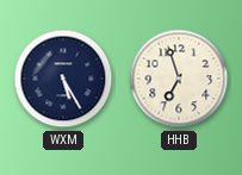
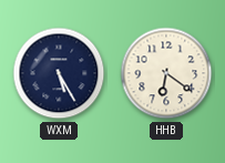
HHB: 6:57 -> 6:21 (166, 73)
